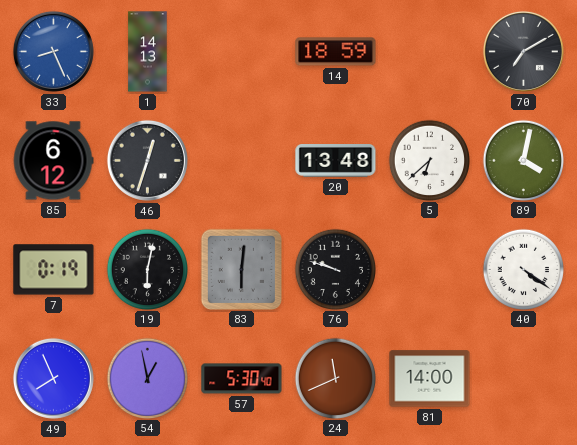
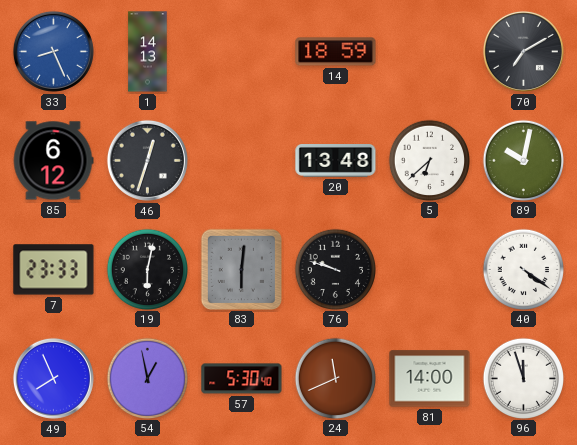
89: 4:02 -> 10:02 (523, 160)
7: 0:19 -> 23:33 (54, 270)
96: none -> 11:57 (523, 378)
